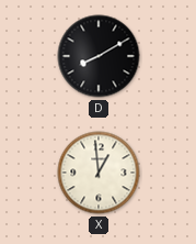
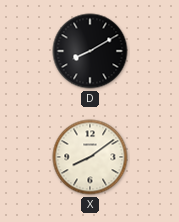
X: 12:59 -> 8:09 (90, 157)
